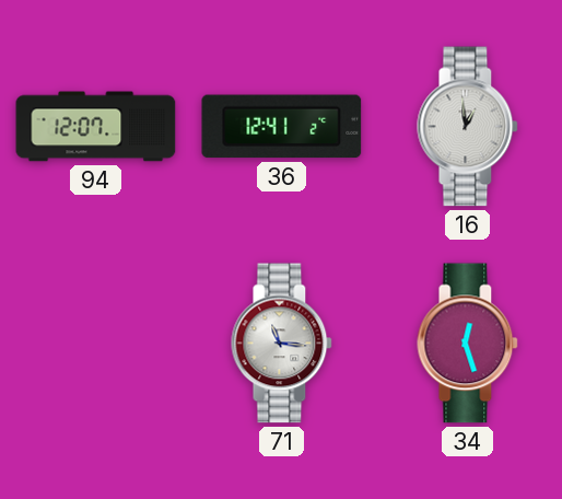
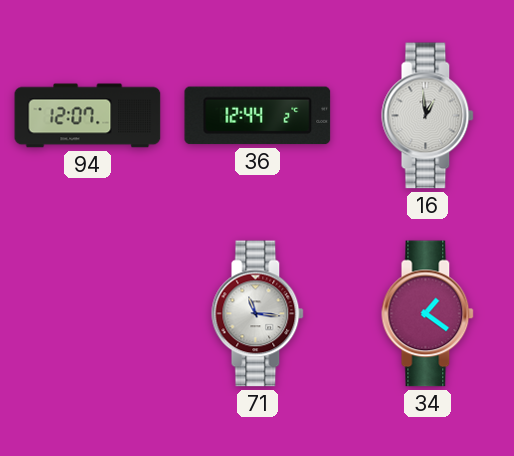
36: 12:41 -> 12:44 (258, 116)
34: 12:27 -> 1:21 (428, 314)
